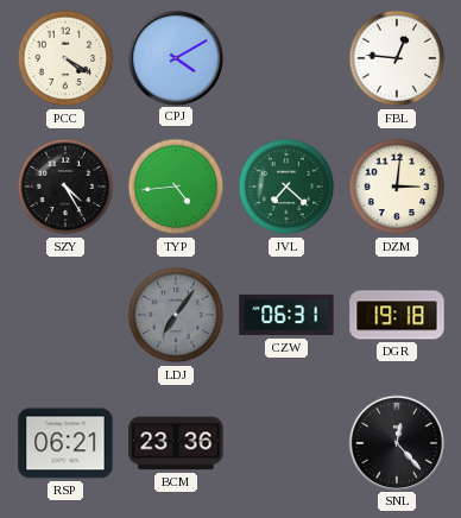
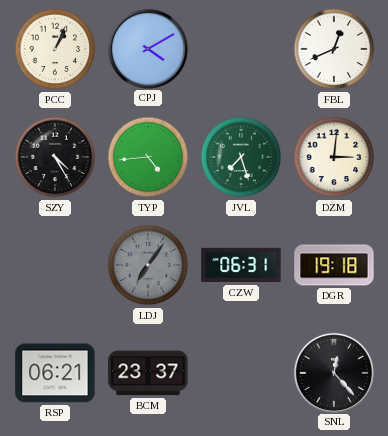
PCC: 4:20 -> 1:04 (55, 49)
FBL: 12:46 -> 12:41 (334, 49)
JVL: 7:22 -> 7:27 (241, 157)
BCM: 23:36 -> 23:37 (148, 373)
